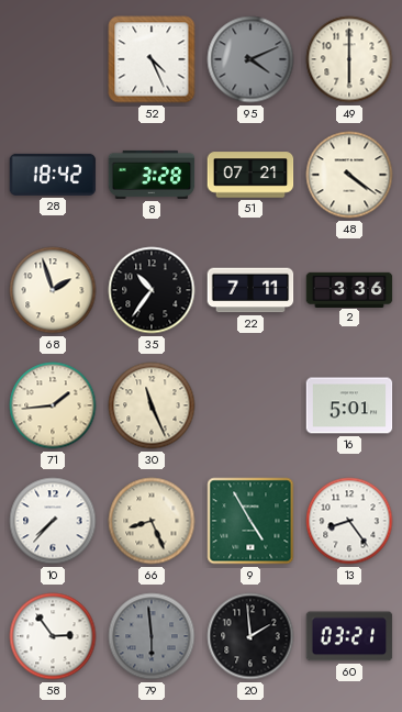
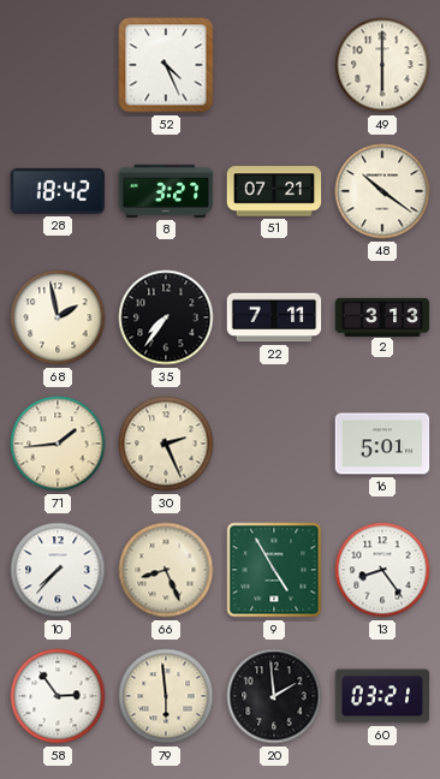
95: 4:11 -> none (250, 59)
8: 3:28 -> 3:27 (166, 191)
48: 4:21 -> 10:21 (382, 191)
68: 1:57 -> 1:58 (58, 317)
35: 10:36 -> 7:36 (166, 317)
2: 3:36 -> 3:13 (382, 316)
30: 11:26 -> 2:26 (166, 444)
79 dial: grey -> cream (166, 696)
